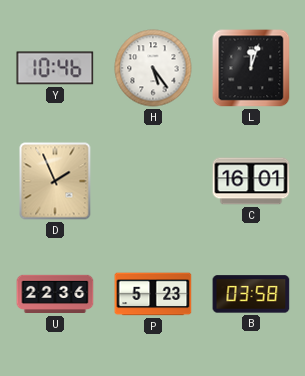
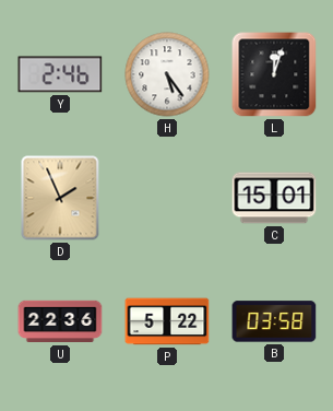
Y: 10:46 -> 2:46 (60, 74)
C: 16:01 -> 15:01 (274, 198)
P: 5:23 -> 5:22 (167, 321)
